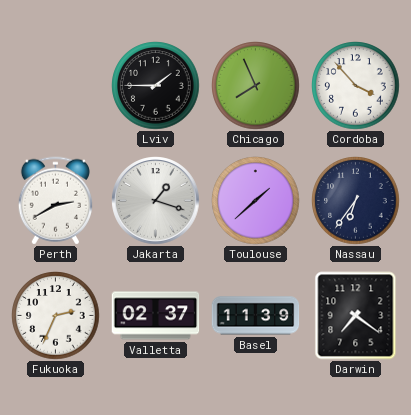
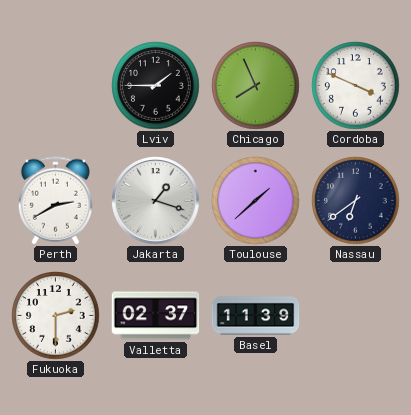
Cordoba: 3:53 -> 3:49 (356, 86)
Nassau: 6:36 -> 6:39 (356, 201)
Fukuoka: 2:34 -> 2:30 (56, 316)
Darwin: 7:21 -> none (356, 316)
